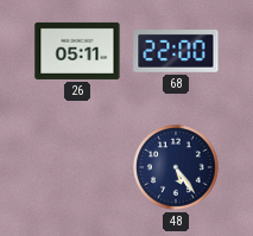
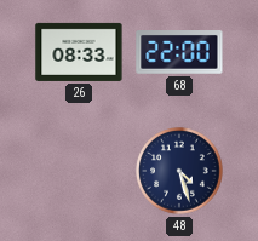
26: 05:11 -> 08:33 (79, 52)
48: 5:24 -> 4:27 (179, 171)
